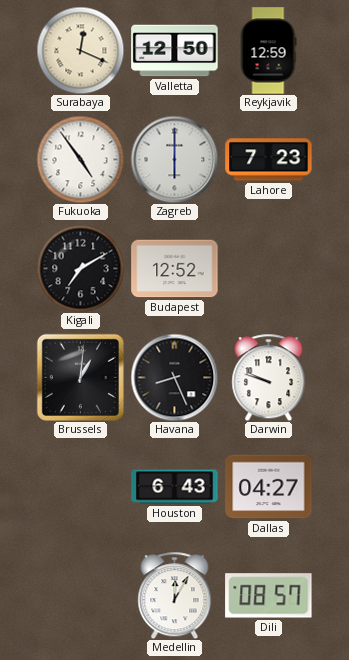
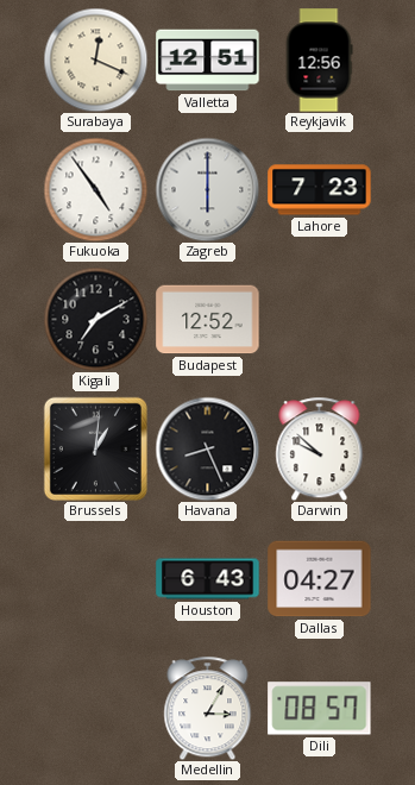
Valletta: 12:50 -> 12:51 (208, 61)
Reykjavik: 12:59 -> 12:56 (319, 61)
Darwin: 9:48 -> 9:52 (320, 448)
Medellin: 12:05 -> 3:05 (208, 708)
